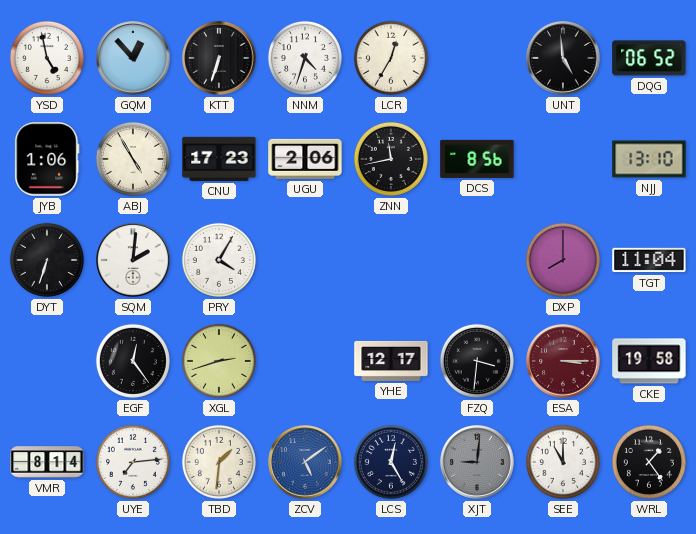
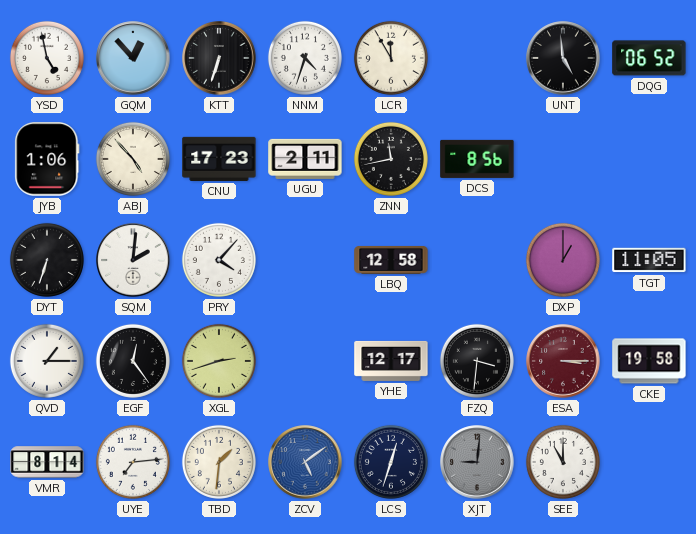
LCR: 12:35 -> 11:55 (391, 58)
ABJ: 4:55 -> 4:53 (133, 159)
UGU: 2:06 -> 2:11 (305, 159)
NJJ: 13:10 -> none (649, 159)
PRY: 4:05 -> 4:07 (219, 260)
LBQ: none -> 12:58 (391, 260)
DXP: 8:00 -> 1:00 (563, 260)
TGT: 11:04 -> 11:05 (649, 260)
QVD: none -> 1:15 (47, 361)
LCS: 12:25 -> 12:33 (391, 462)
WRL: 1:24 -> none (649, 462)
